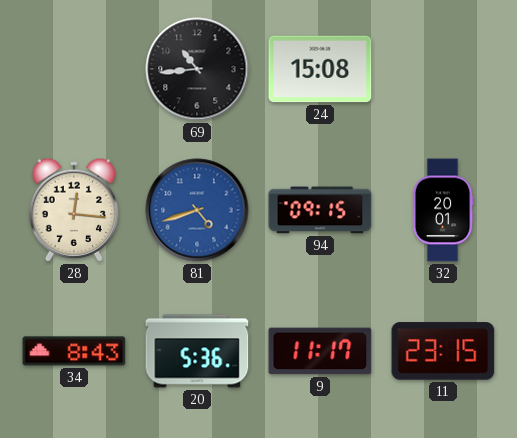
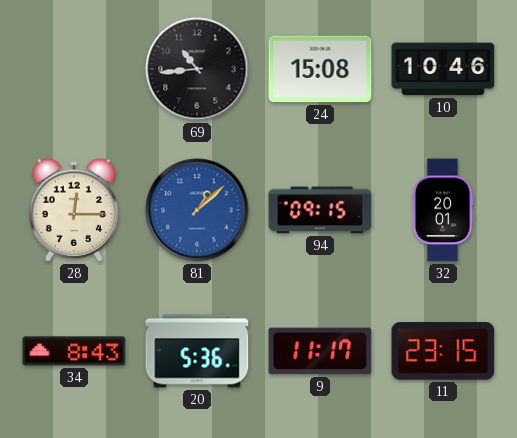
10: none -> 10:46 (443, 69)
28: 12:16 -> 12:15 (73, 210)
81: 4:42 -> 1:08 (197, 210)
